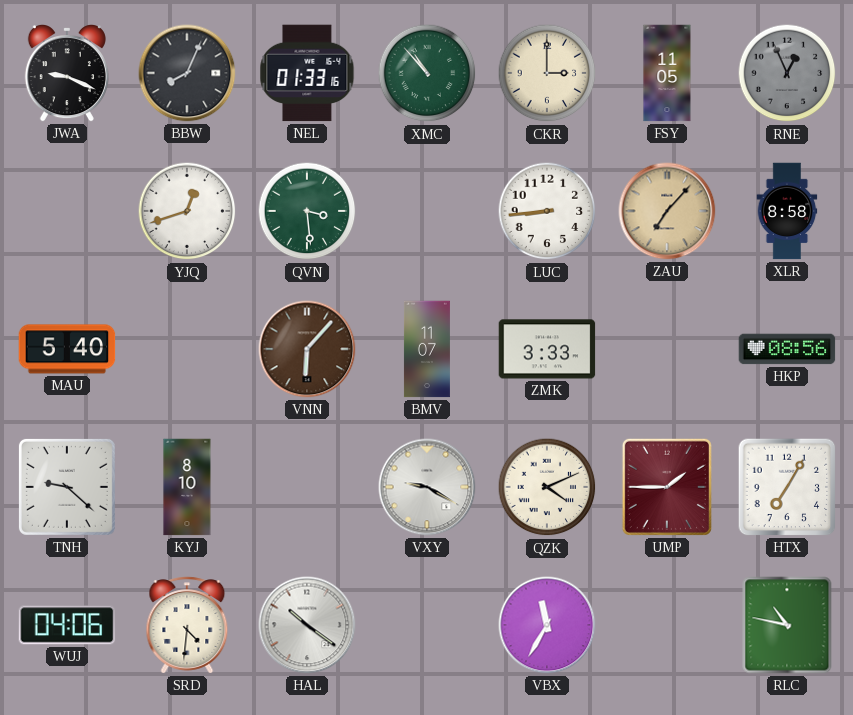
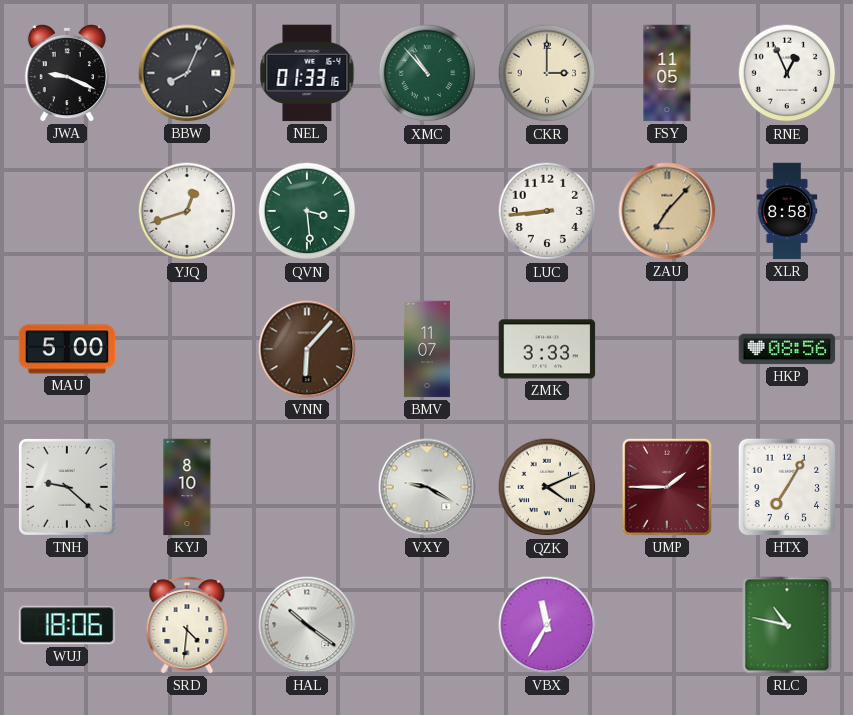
RNE dial: grey -> white (787, 73)
MAU: 5:40 -> 5:00 (67, 349)
WUJ: 04:06 -> 18:06 (67, 625)
